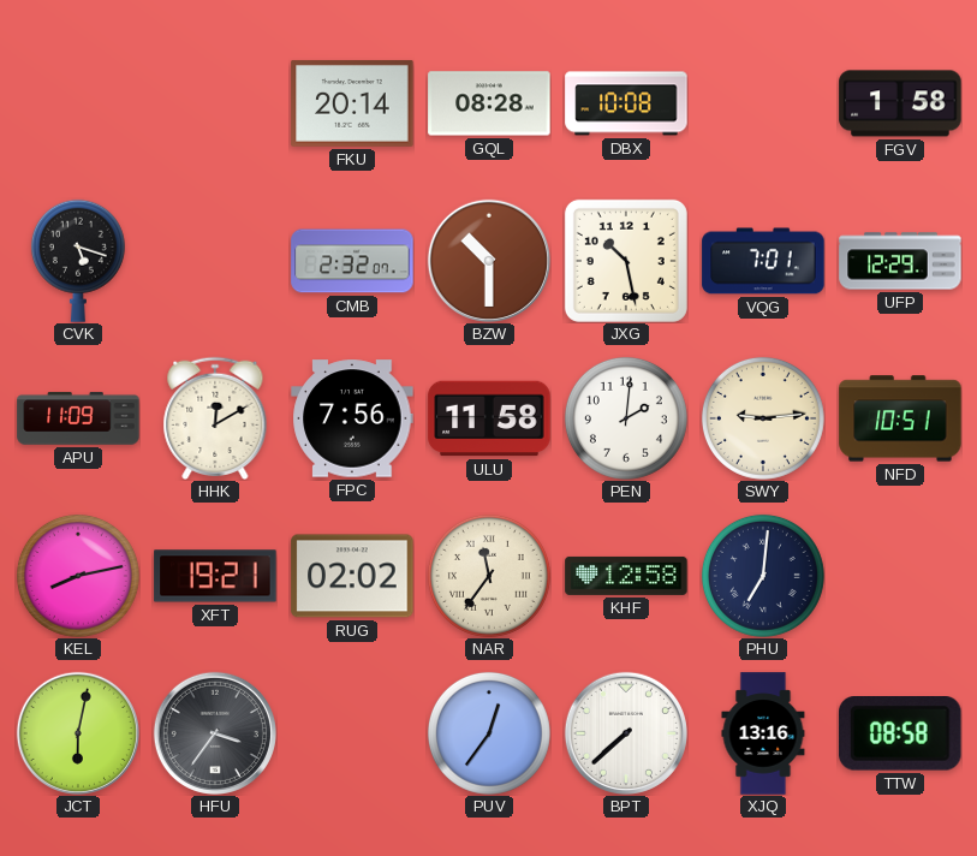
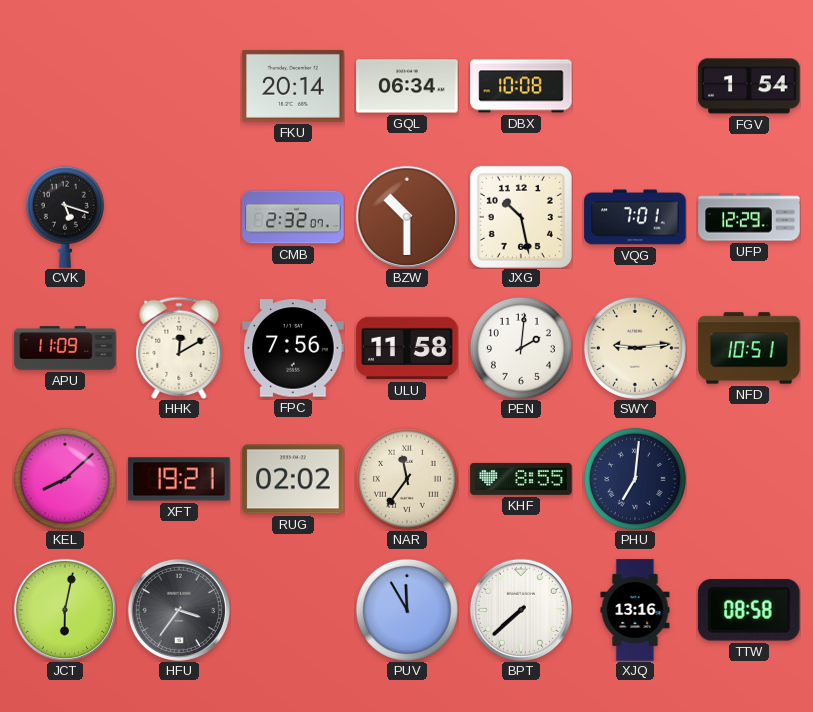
GQL: 08:28 -> 06:34 (407, 86)
FGV: 1:58 -> 1:54 (749, 86)
KEL: 8:13 -> 8:08 (65, 479)
KHF: 12:58 -> 8:55 (521, 479)
PUV: 12:36 -> 11:55 (407, 610)
